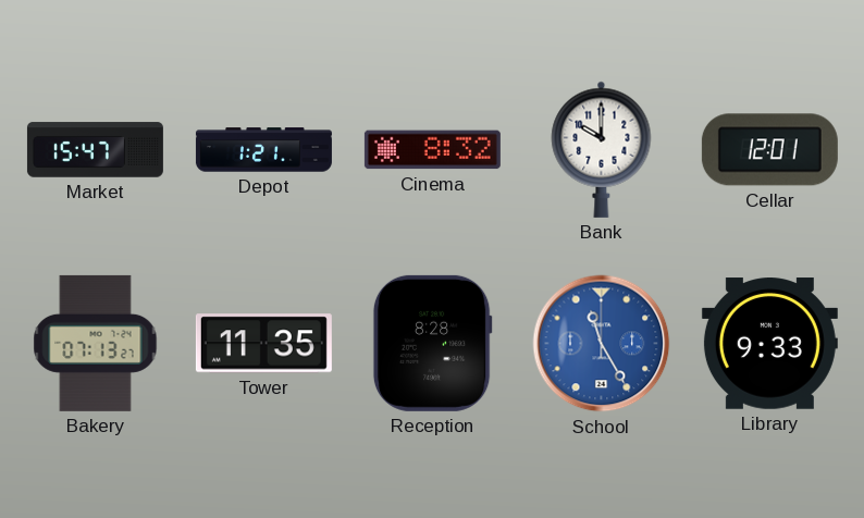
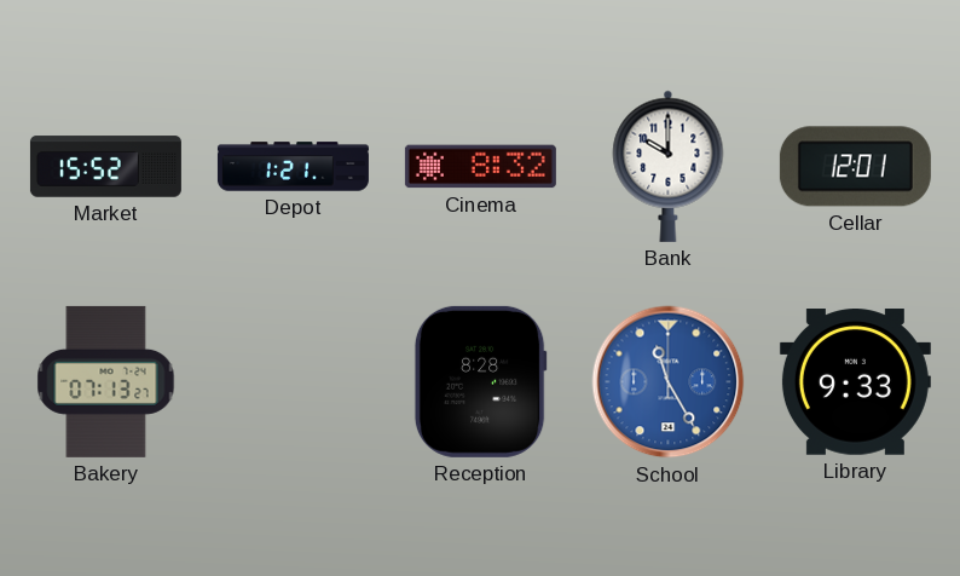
Market: 15:47 -> 15:52 (105, 167)
Tower: 11:35 -> none (263, 344)
